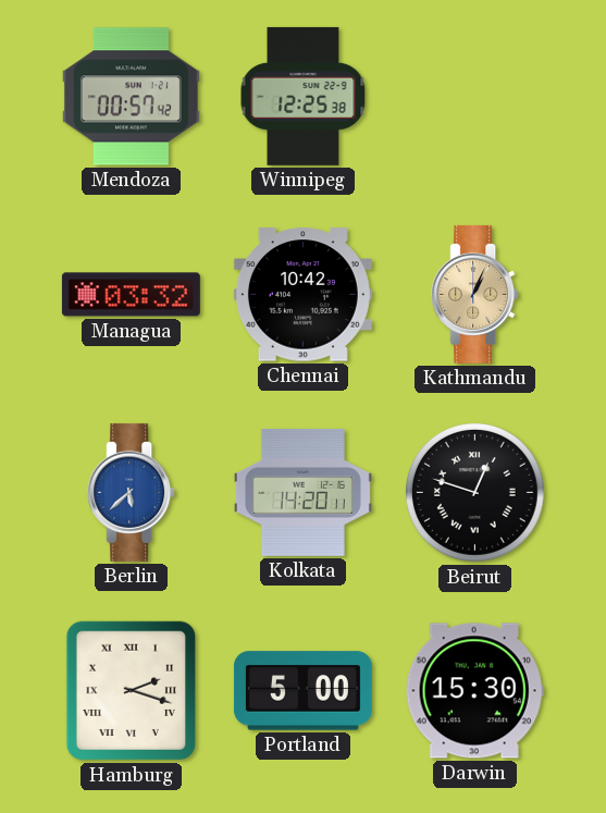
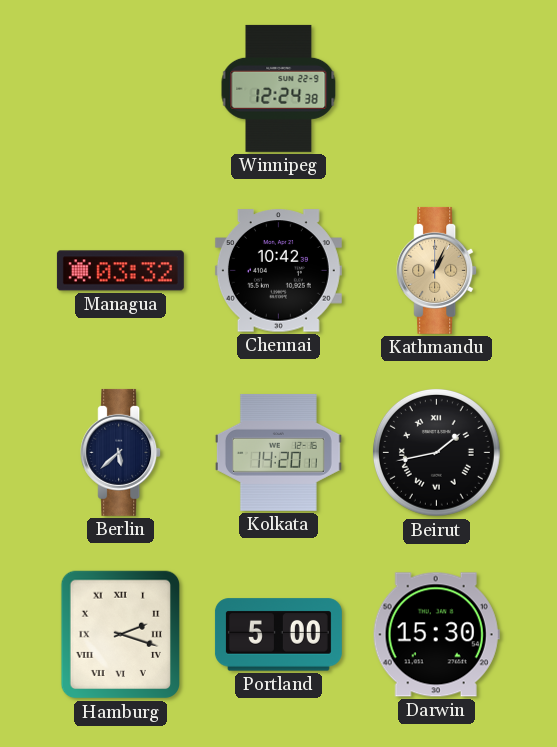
Mendoza: 00:57 -> none (131, 97)
Winnipeg: 12:25 -> 12:24 (279, 88)
Berlin dial: blue -> navy (121, 452)
Beirut: 12:48 -> 1:43 (436, 452)
